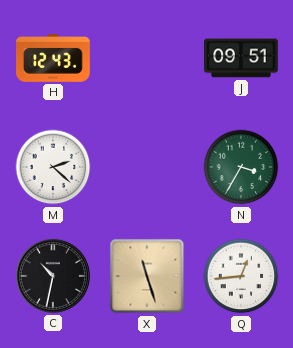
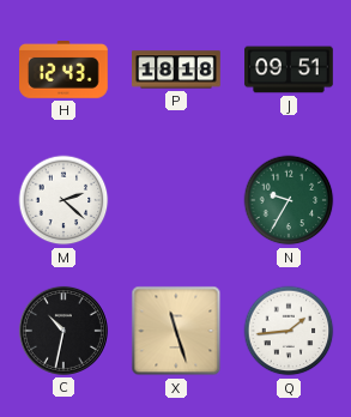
P: none -> 18:18 (176, 69)
N: 3:35 -> 9:35 (289, 200)
Q: 12:44 -> 1:44 (289, 331)
